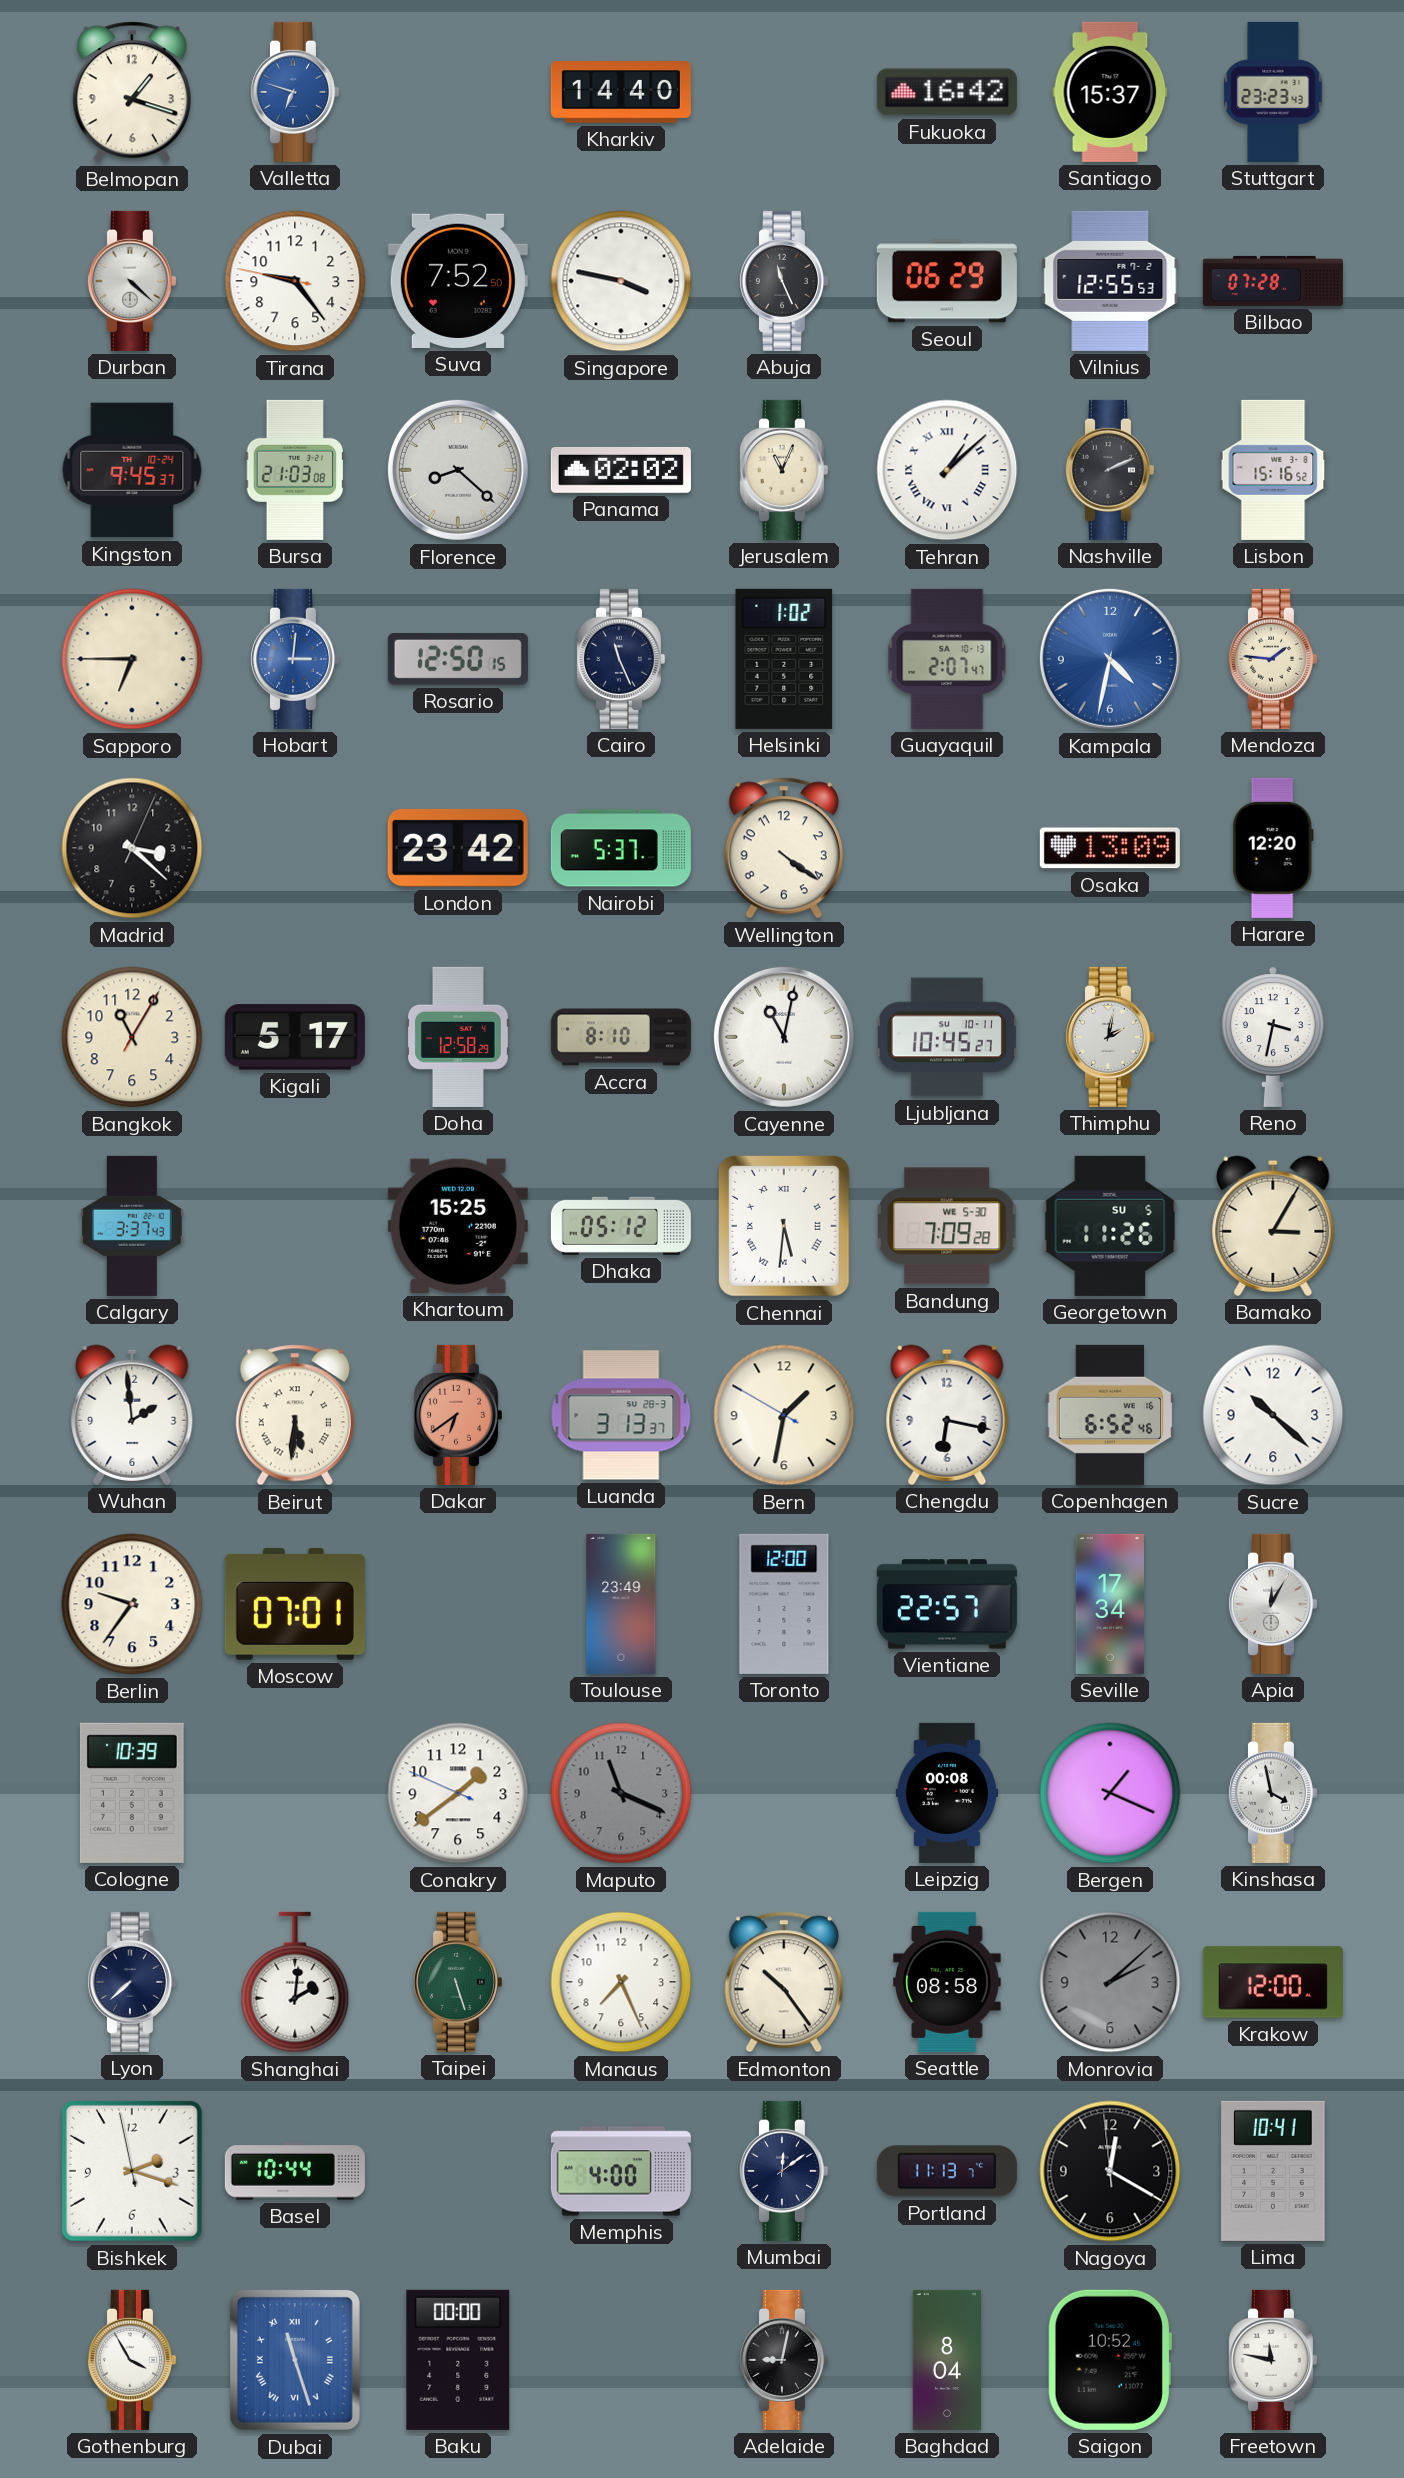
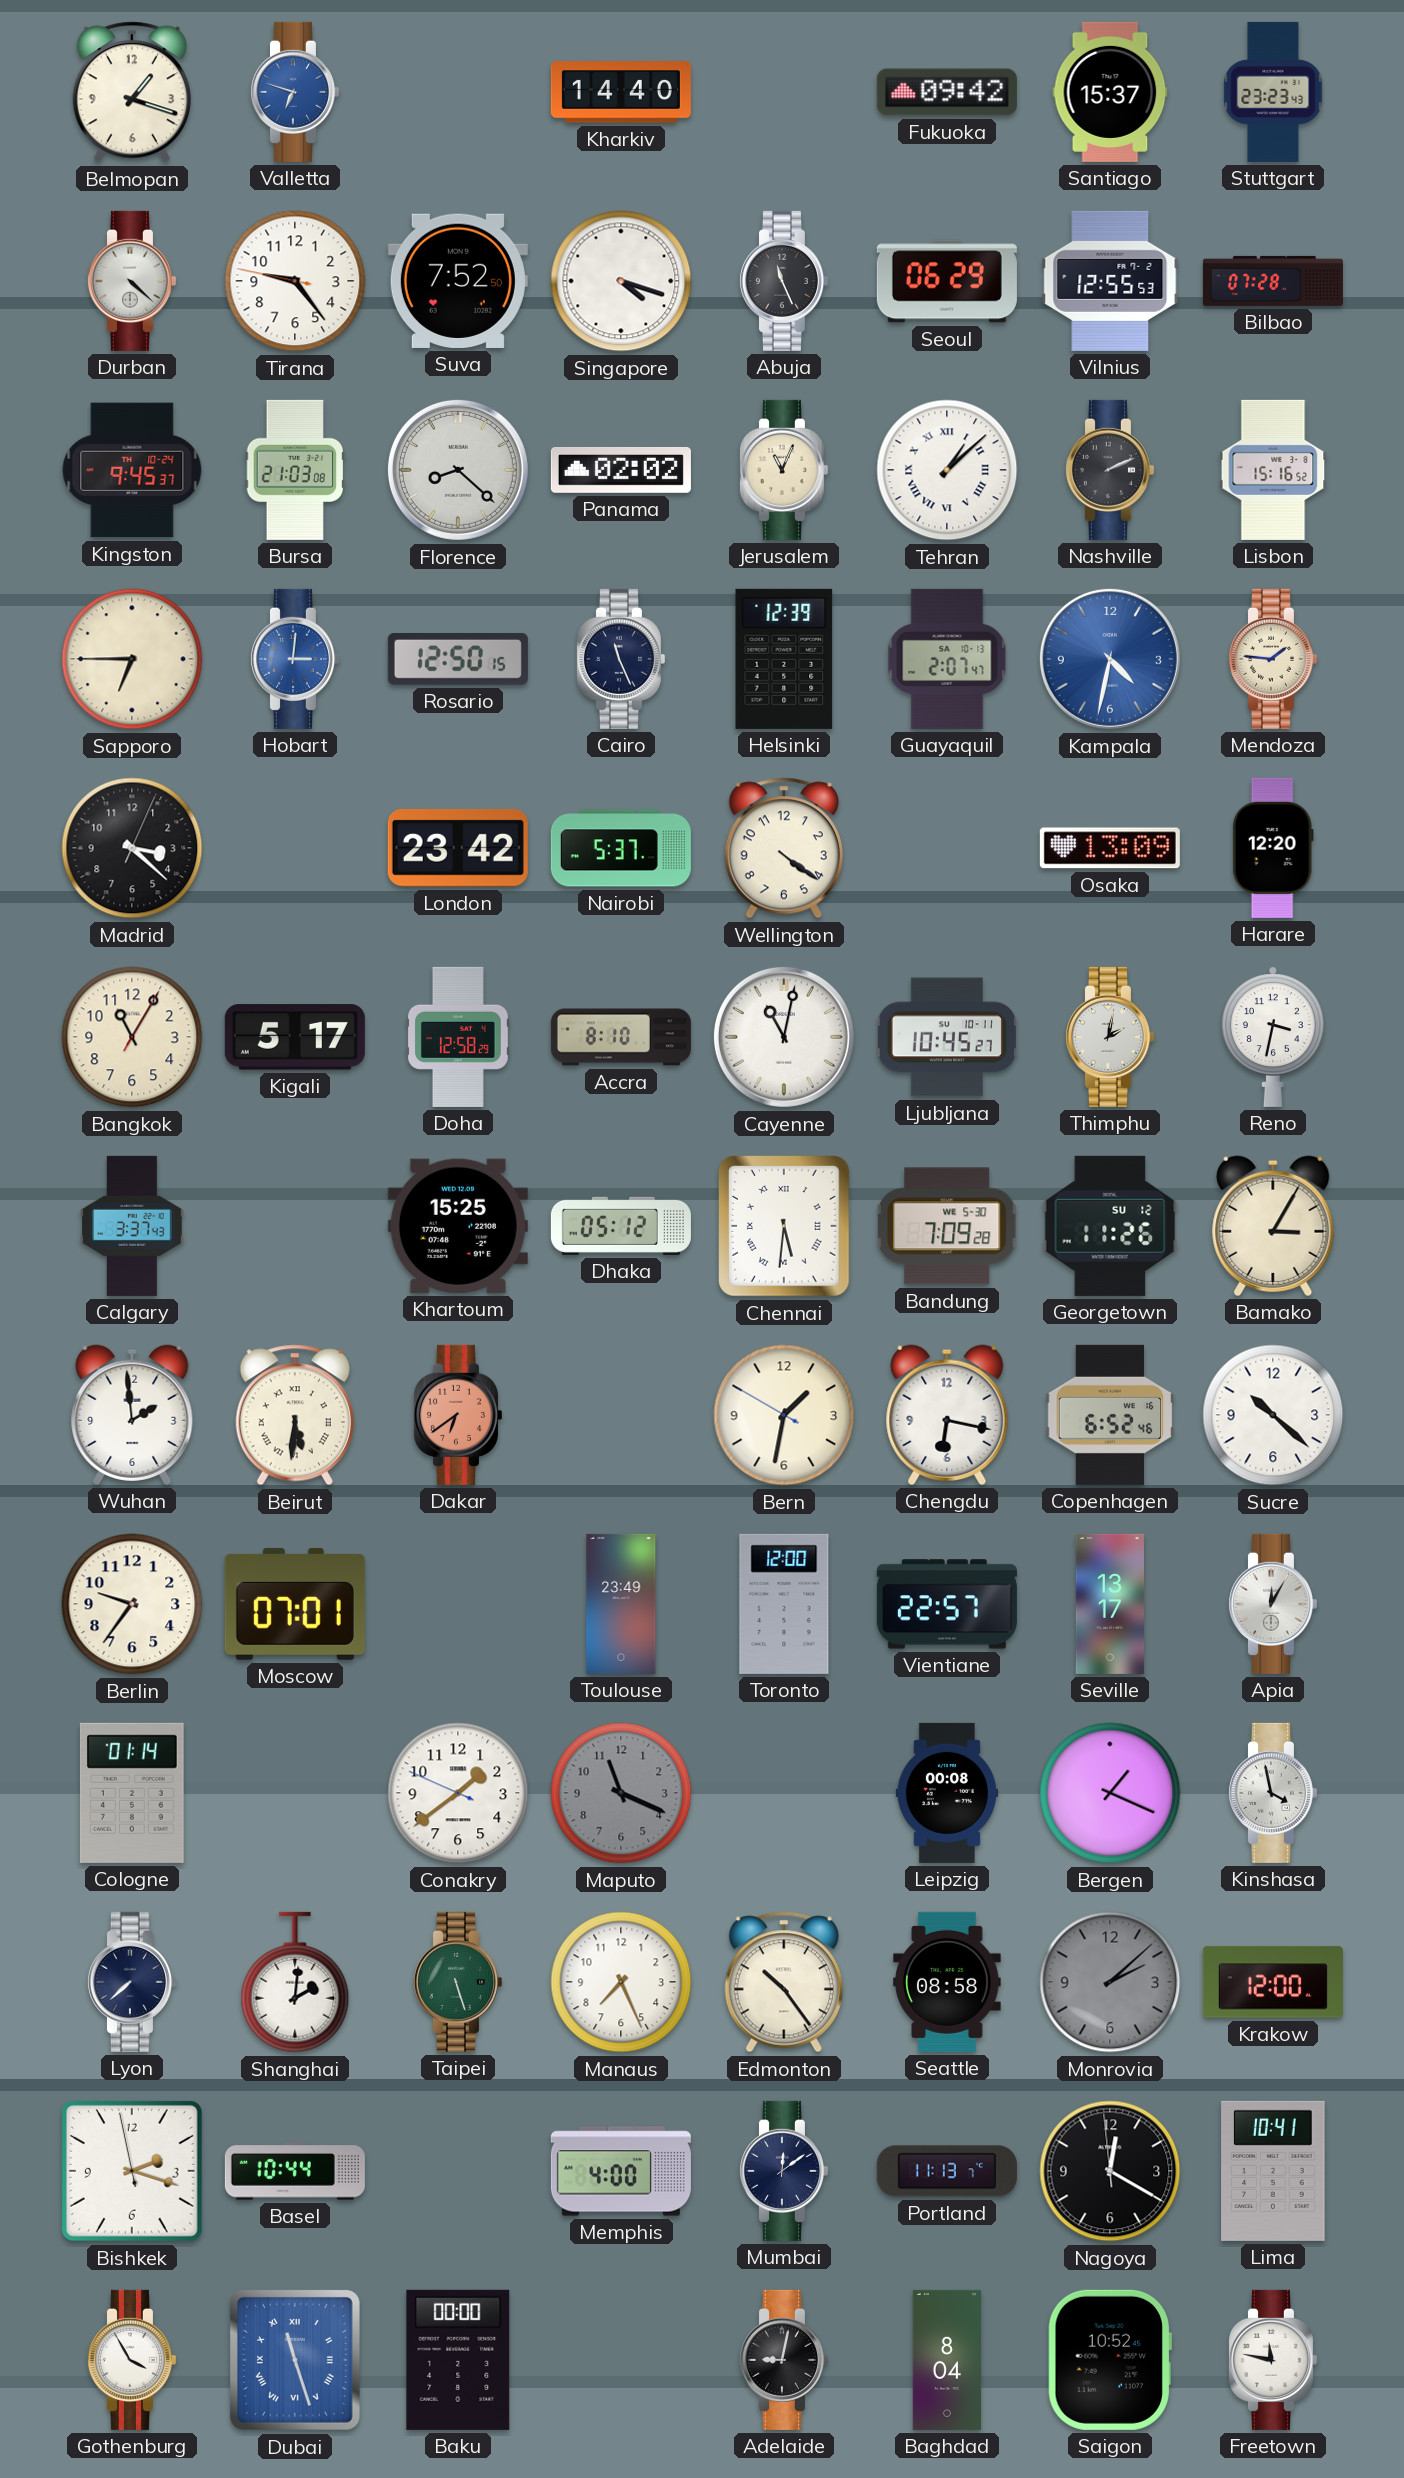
Fukuoka: 16:42 -> 09:42 (947, 92)
Singapore: 3:47 -> 4:18 (621, 281)
Helsinki: 1:02 -> 12:39 (784, 659)
Georgetown date: SU 5 -> SU 12 (1110, 1226)
Luanda: 3:13 -> none (621, 1415)
Seville: 17:34 -> 13:17 (1109, 1604)
Cologne: 10:39 -> 01:14 (132, 1793)
